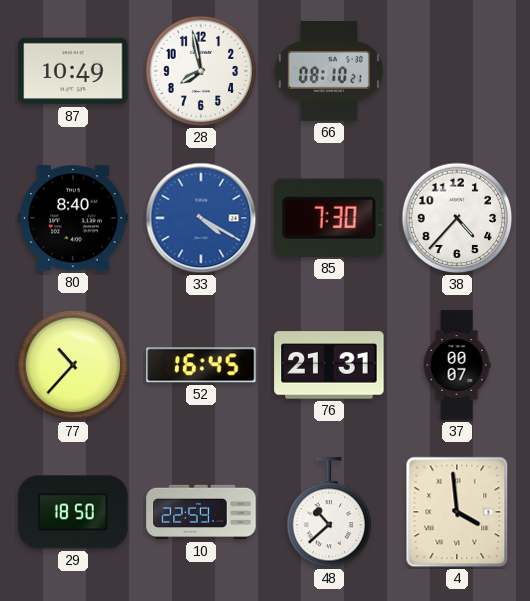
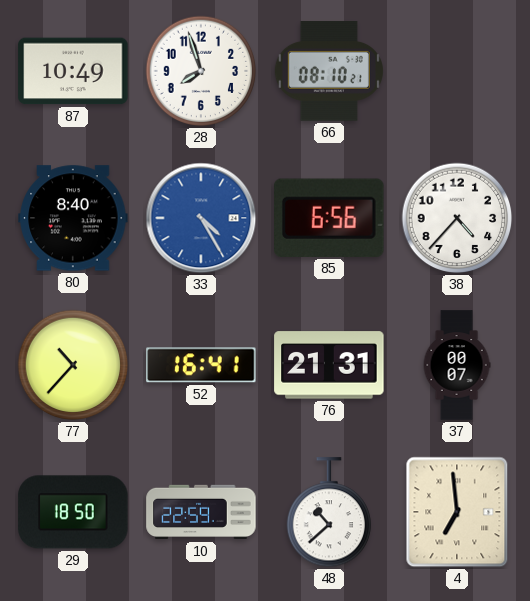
28: 7:58 -> 7:57 (201, 71)
33: 4:20 -> 4:25 (201, 218)
85: 7:30 -> 6:56 (330, 218)
52: 16:45 -> 16:41 (201, 365)
4: 3:59 -> 6:59 (457, 512)
